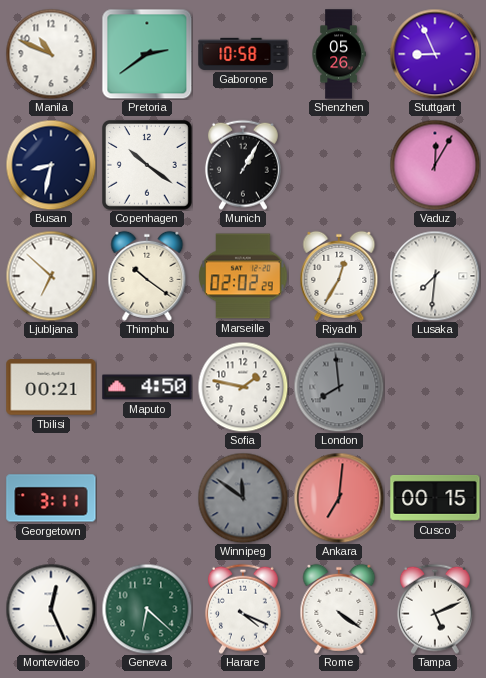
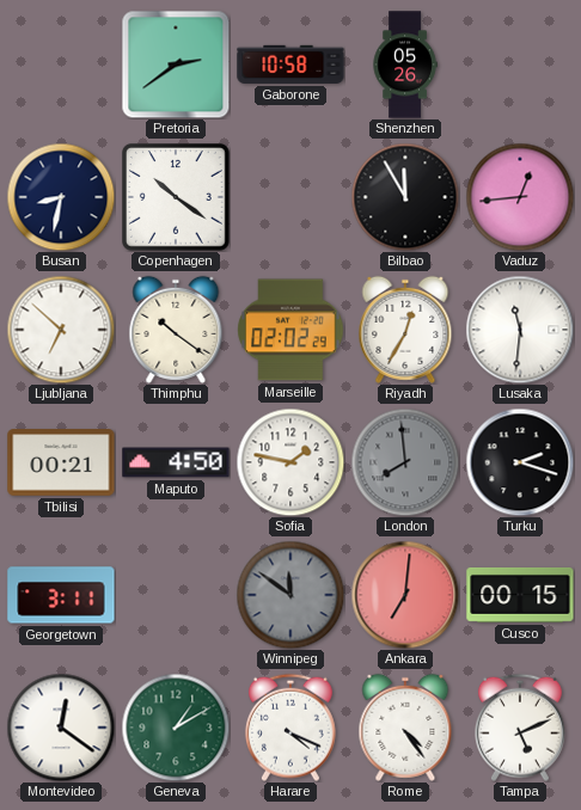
Manila: 10:49 -> none (51, 54)
Stuttgart: 8:56 -> none (435, 54)
Munich: 1:05 -> none (243, 165)
Bilbao: none -> 11:55 (405, 197)
Vaduz: 12:05 -> 12:44 (520, 197)
Lusaka: 7:31 -> 11:31 (520, 330)
Turku: none -> 2:18 (520, 462)
Montevideo: 12:26 -> 12:21 (61, 728)
Geneva: 6:22 -> 1:10 (176, 728)
Rome: 4:21 -> 4:24 (405, 728)
